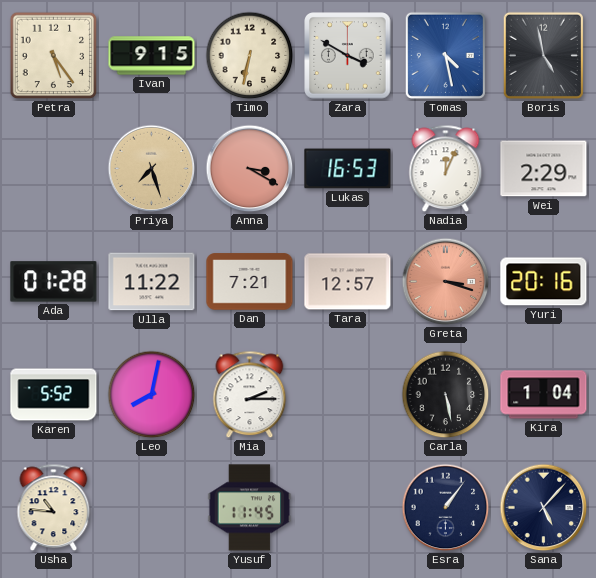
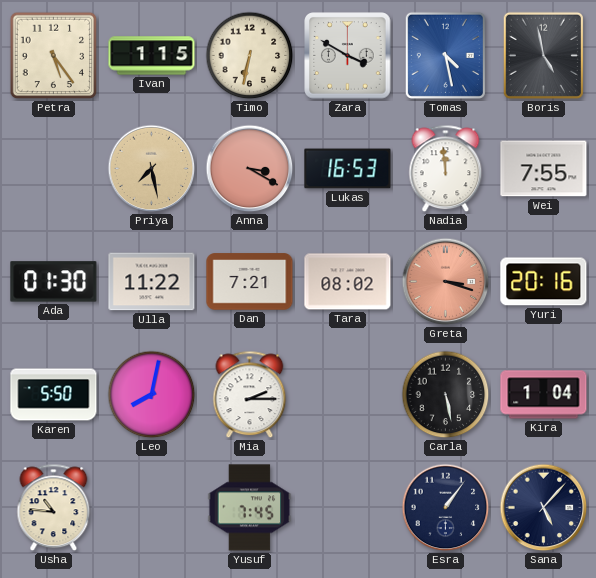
Ivan: 9:15 -> 1:15 (152, 56)
Priya: 7:27 -> 7:28 (152, 169)
Nadia: 12:04 -> 11:59 (446, 169)
Wei: 2:29 -> 7:55 (544, 169)
Ada: 01:28 -> 01:30 (54, 282)
Tara: 12:57 -> 08:02 (348, 282)
Karen: 5:52 -> 5:50 (54, 395)
Yusuf: 11:45 -> 7:45 (250, 508)
